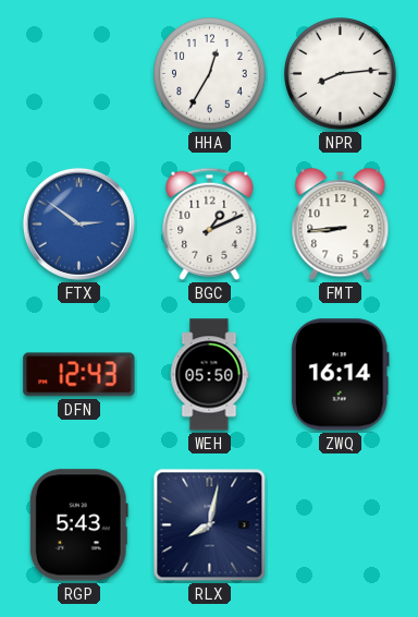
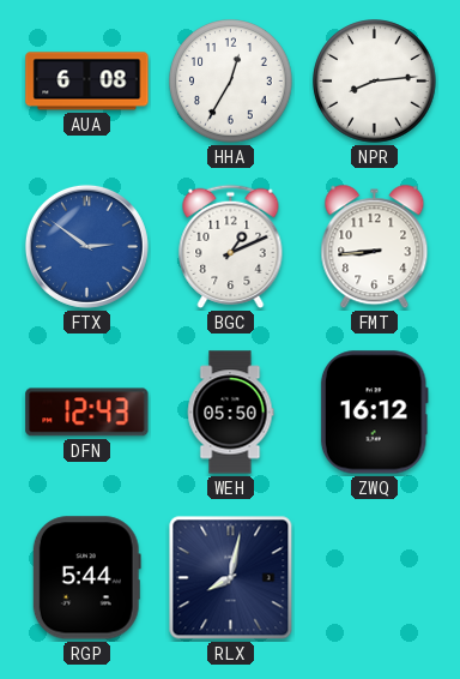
AUA: none -> 6:08 (87, 82)
ZWQ: 16:14 -> 16:12 (374, 413)
RGP: 5:43 -> 5:44 (86, 578)
